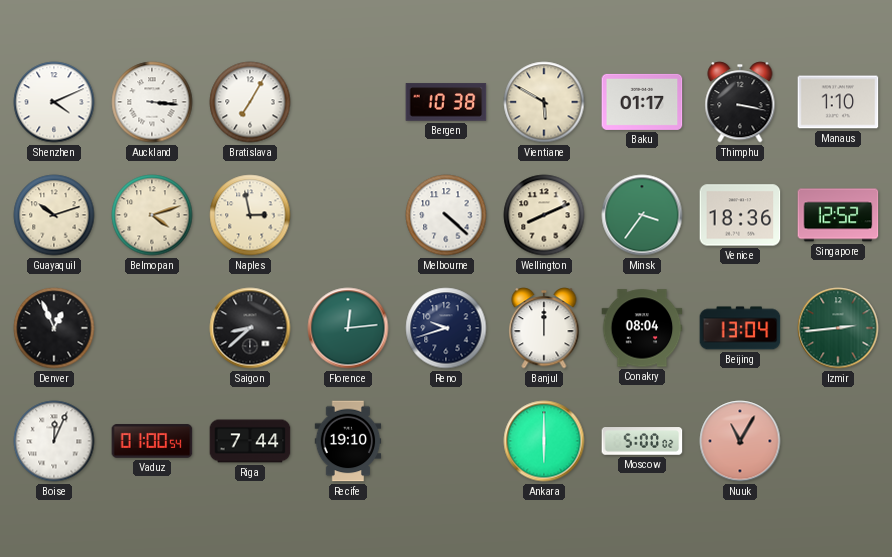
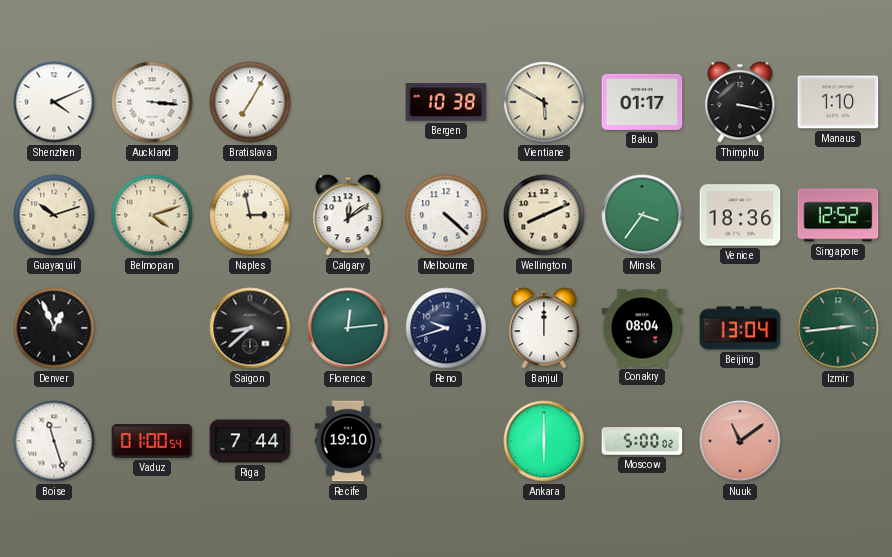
Calgary: none -> 12:09 (348, 215)
Boise: 12:04 -> 11:27 (54, 441)
Nuuk: 11:05 -> 11:09 (740, 441)
